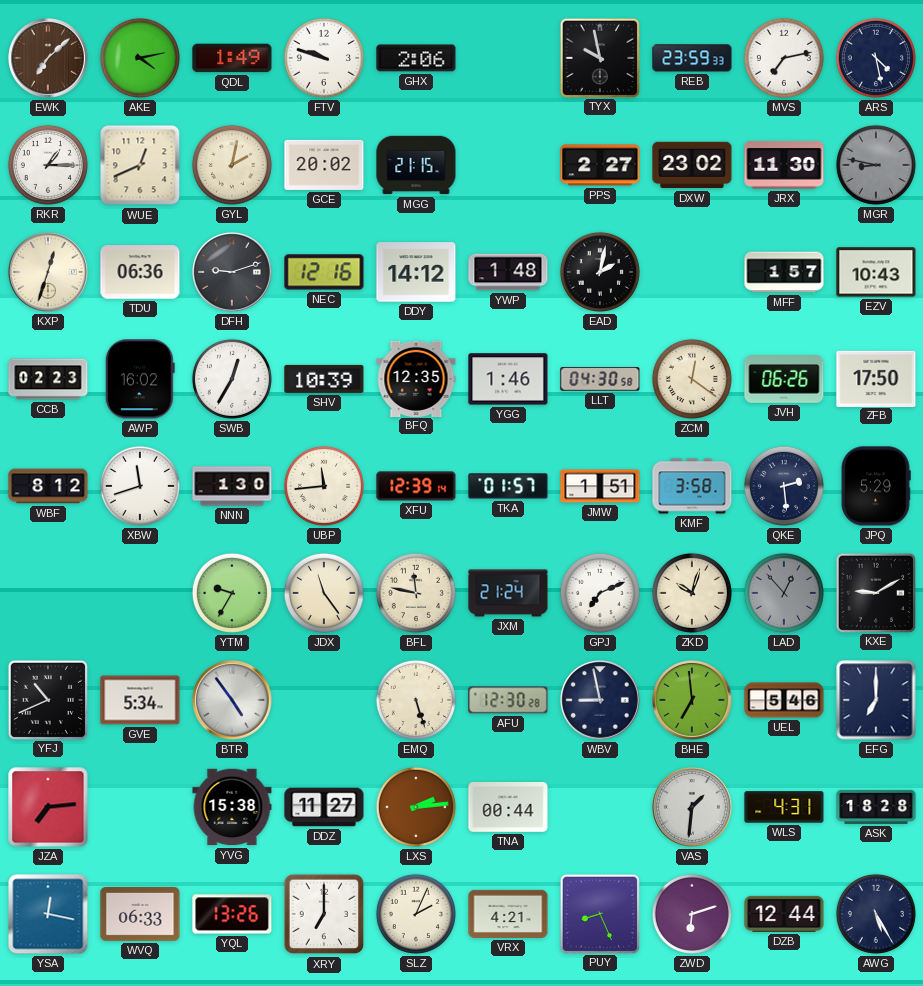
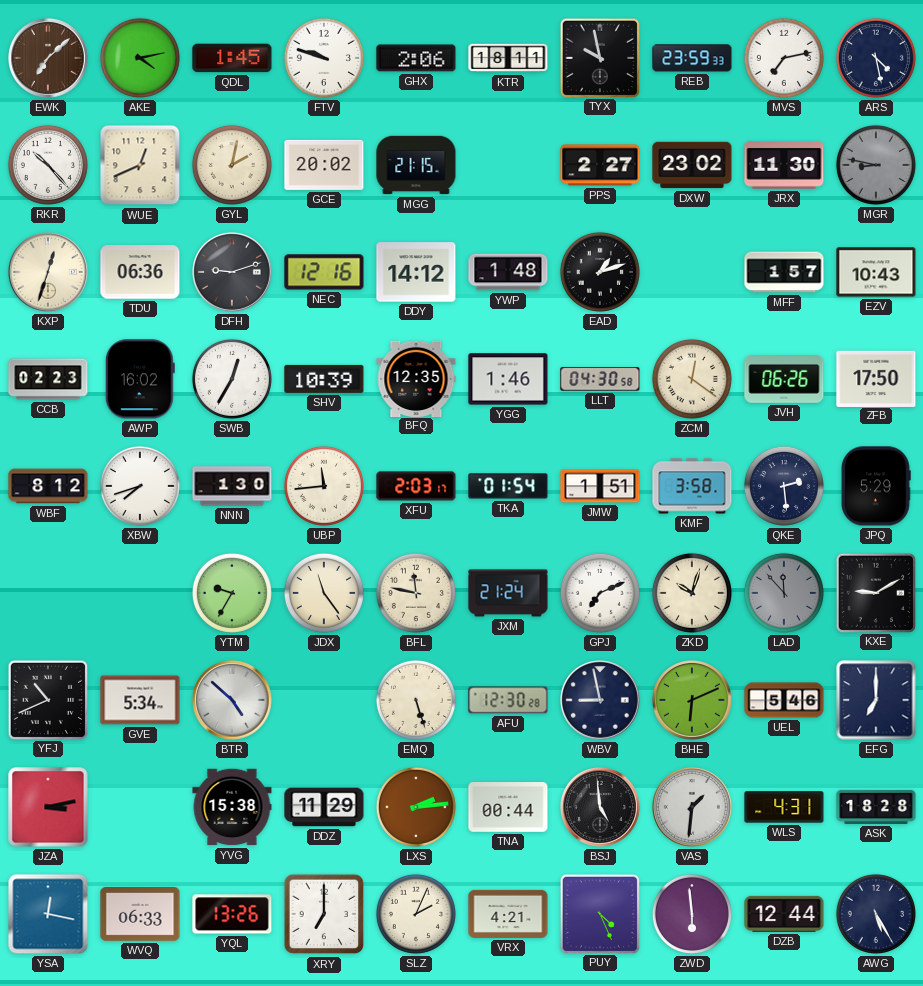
QDL: 1:49 -> 1:45 (232, 58)
KTR: none -> 18:11 (508, 58)
RKR: 1:15 -> 10:23 (48, 165)
EAD: 2:02 -> 1:12 (600, 272)
XBW: 11:42 -> 7:42 (140, 486)
XFU: 12:39 -> 2:03 (416, 486)
TKA: 01:57 -> 01:54 (508, 486)
LAD: 12:53 -> 11:53 (784, 593)
BTR: 4:54 -> 4:52 (233, 701)
BHE: 6:59 -> 6:11 (693, 701)
JZA: 7:14 -> 3:13 (48, 807)
DDZ: 11:27 -> 11:29 (324, 807)
BSJ: none -> 4:59 (601, 808)
PUY: 8:26 -> 4:26 (599, 913)
ZWD: 6:12 -> 5:59 (692, 914)
